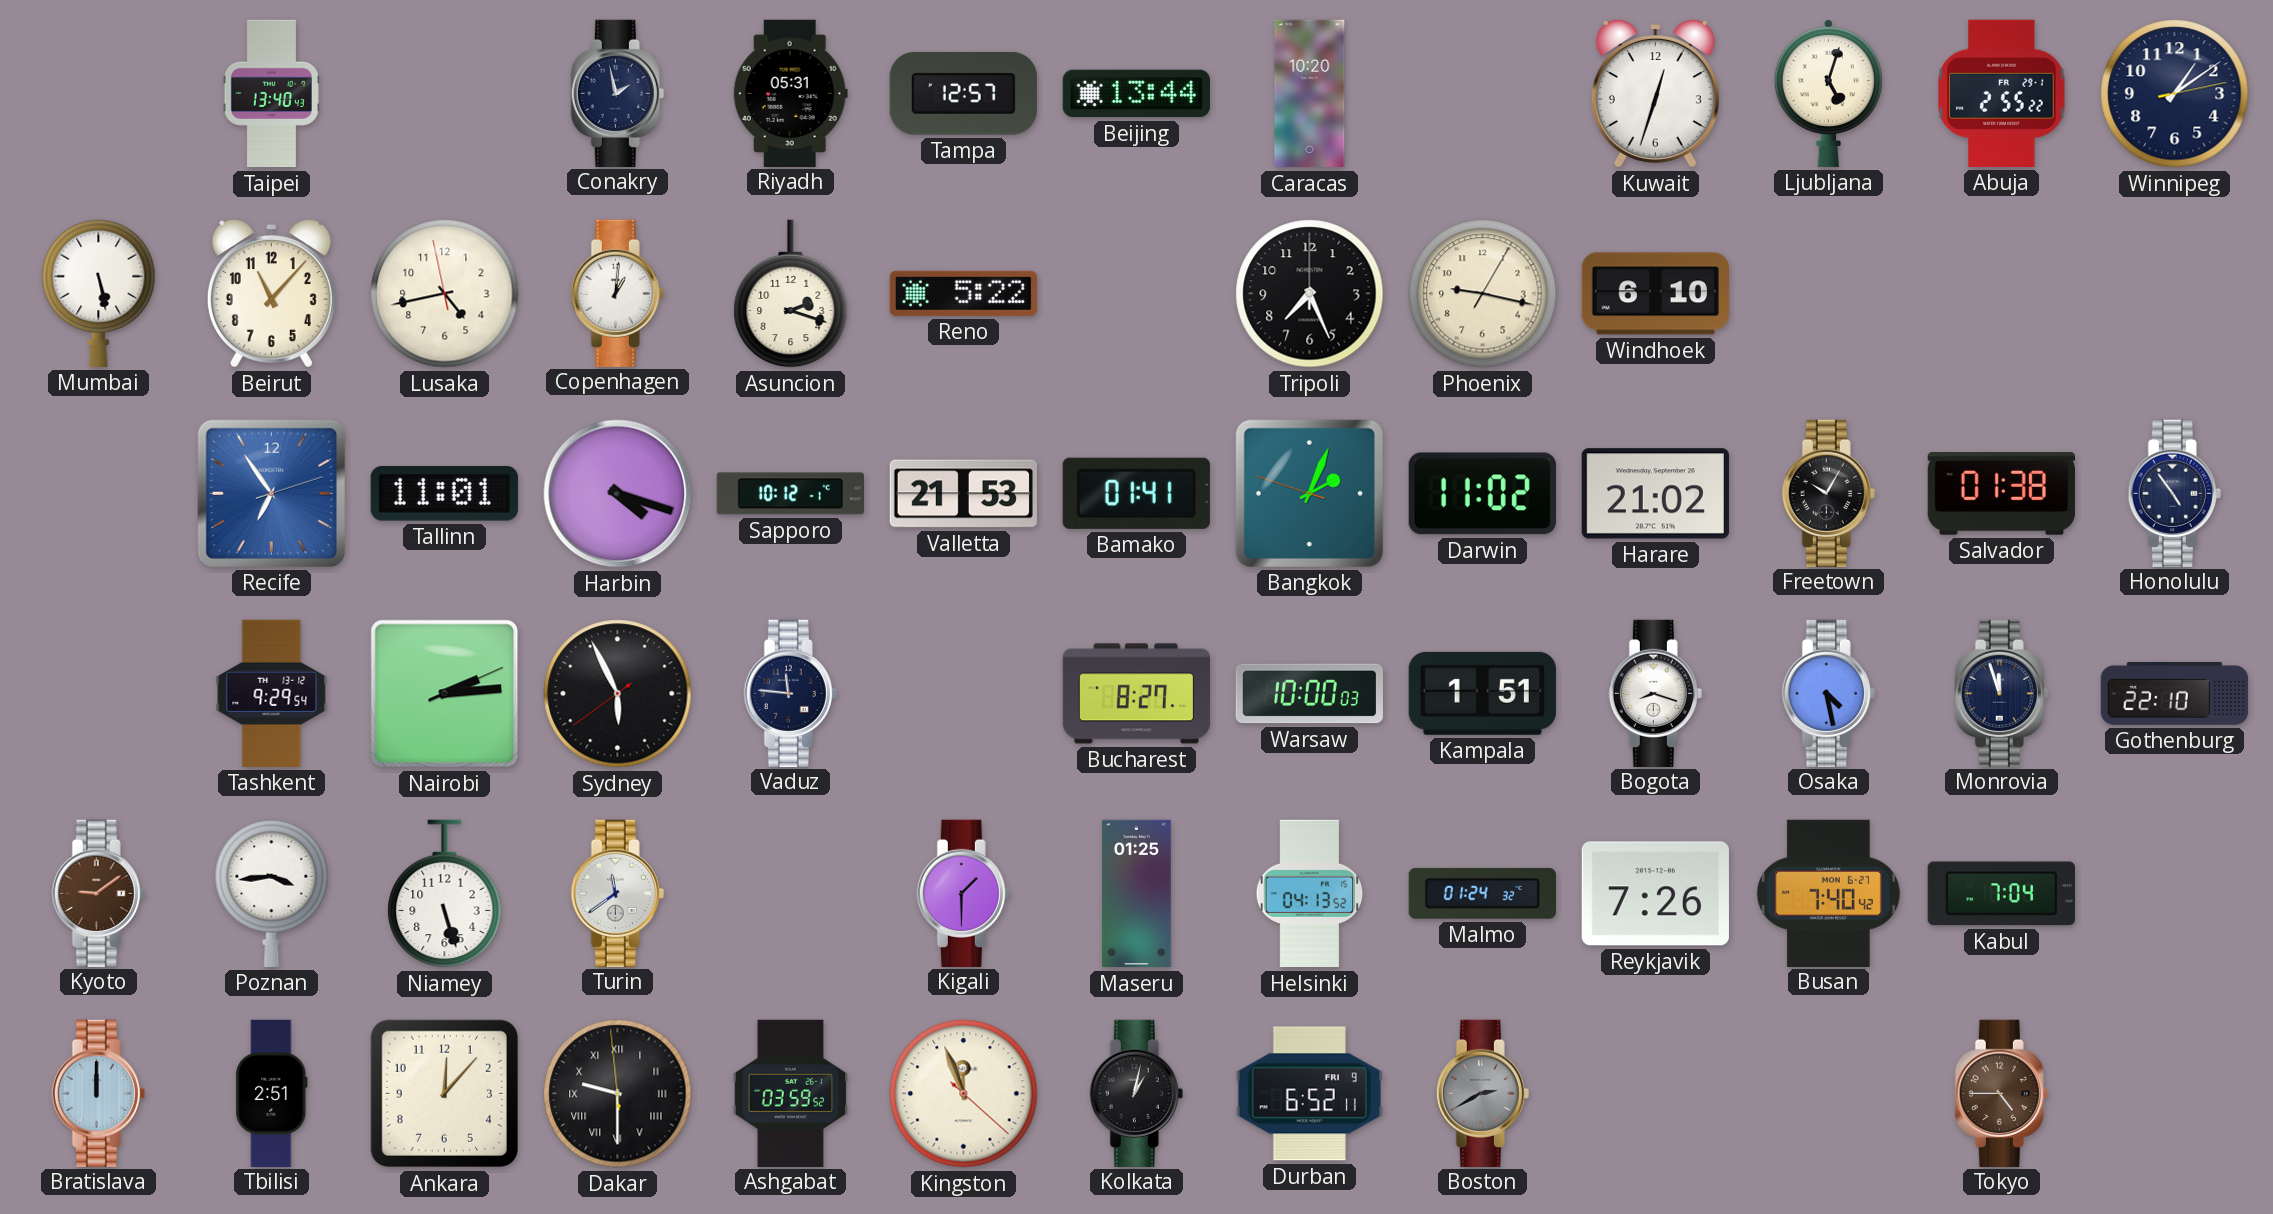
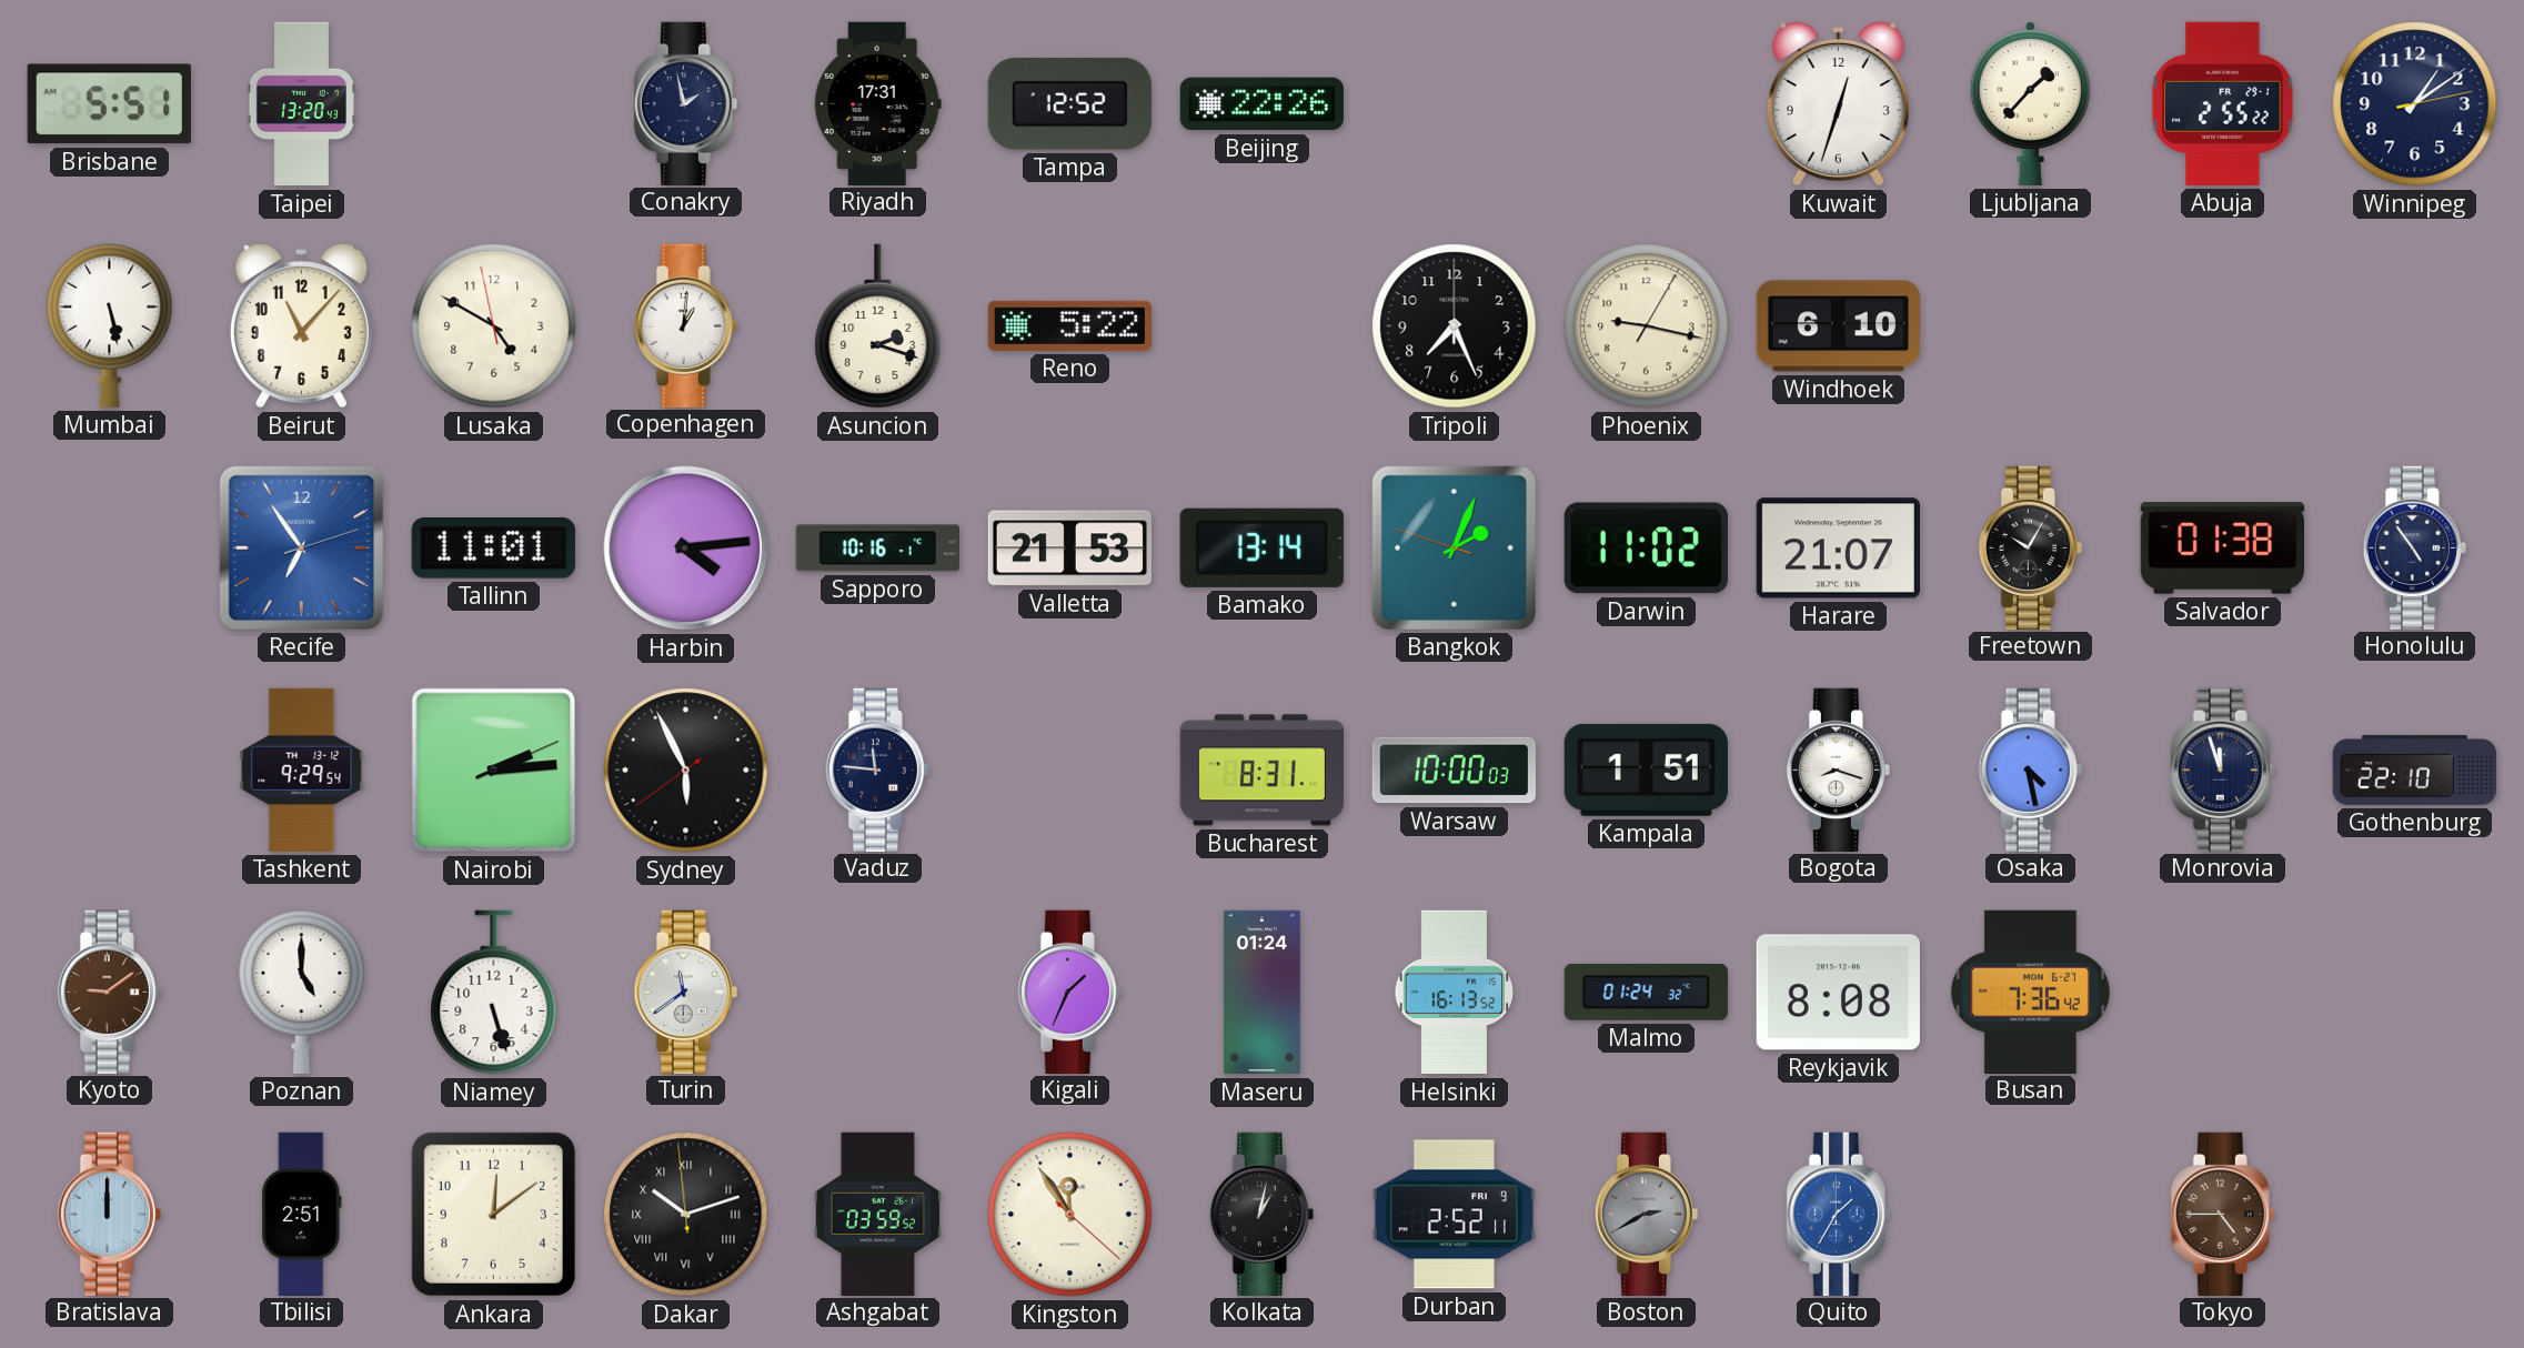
Brisbane: none -> 5:51 (109, 104)
Taipei: 13:40 -> 13:20 (301, 104)
Riyadh: 05:31 -> 17:31 (877, 103)
Tampa: 12:57 -> 12:52 (1069, 103)
Beijing: 13:44 -> 22:26 (1261, 104)
Caracas: 10:20 -> none (1310, 94)
Ljubljana: 5:03 -> 1:37 (2030, 103)
Lusaka: 4:42 -> 4:49 (494, 326)
Harbin: 4:18 -> 4:14 (686, 549)
Sapporo: 10:12 -> 10:16 (877, 549)
Bamako: 01:41 -> 13:14 (1261, 547)
Harare: 21:02 -> 21:07 (1838, 549)
Bucharest: 8:27 -> 8:31 (1261, 771)
Poznan: 3:44 -> 5:00 (302, 992)
Kigali: 1:30 -> 1:34 (1069, 992)
Maseru: 01:25 -> 01:24 (1261, 993)
Helsinki: 04:13 -> 16:13 (1455, 993)
Reykjavik: 7:26 -> 8:08 (1838, 993)
Busan: 7:40 -> 7:36 (2030, 992)
Kabul: 7:04 -> none (2001, 894)
Ankara: 12:07 -> 12:09 (493, 1214)
Dakar: 9:29 -> 10:11 (686, 1215)
Kingston: 11:56 -> 11:54 (1070, 1215)
Durban: 6:52 -> 2:52 (1454, 1215)
Quito: none -> 1:35 (1838, 1214)
